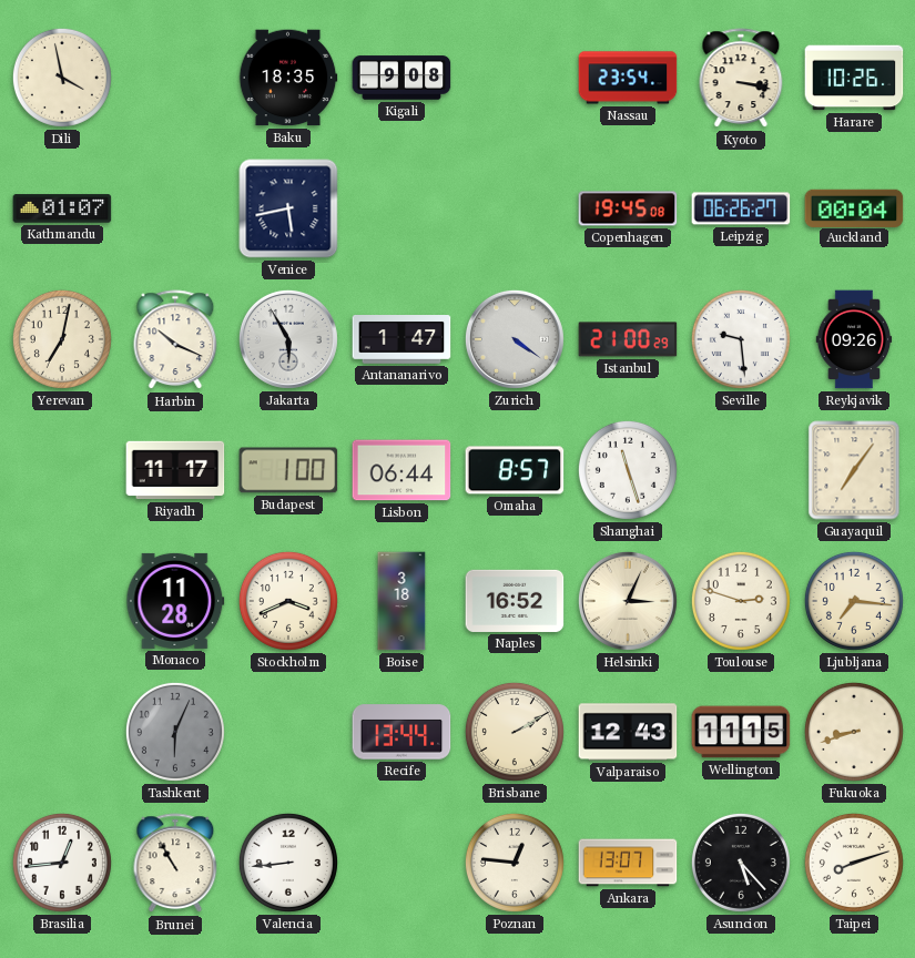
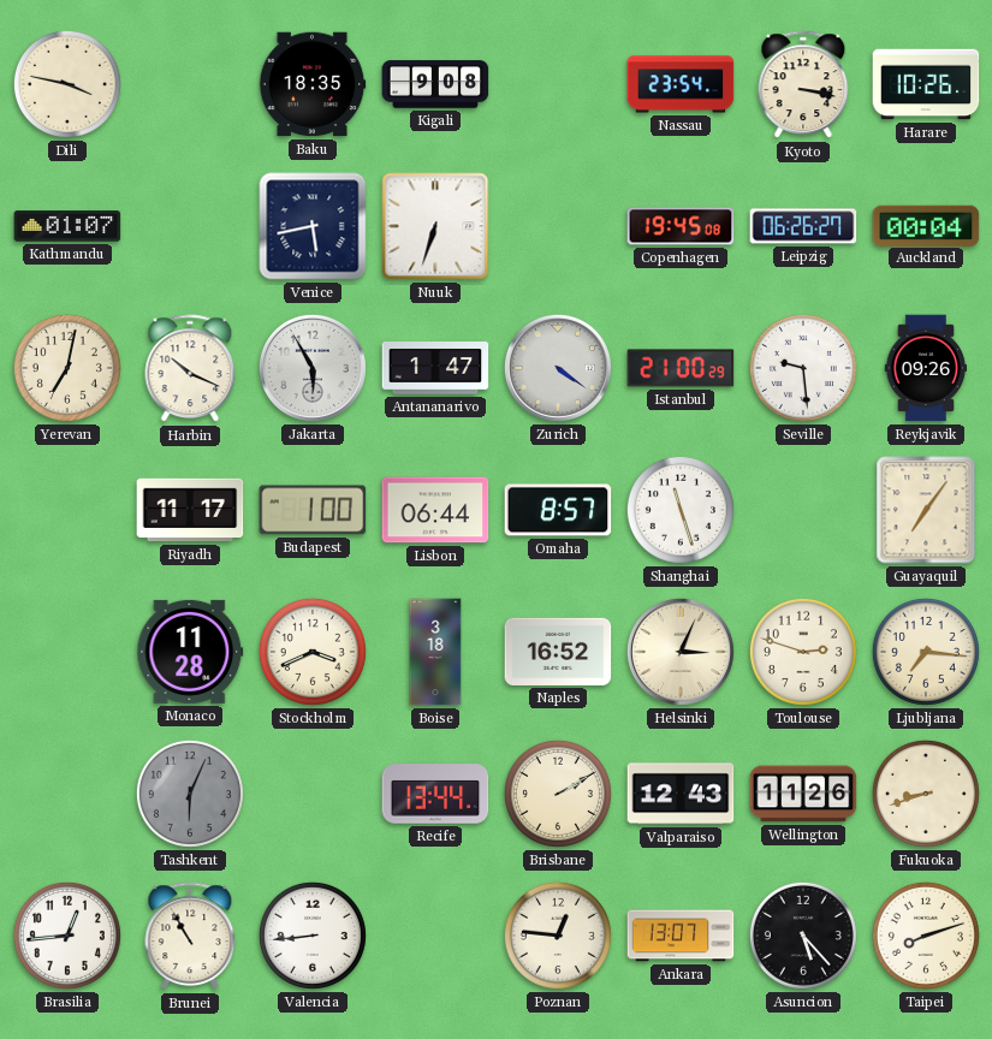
Dili: 3:58 -> 3:47 (67, 84)
Nuuk: none -> 6:33 (435, 226)
Wellington: 11:15 -> 11:26 (803, 794)
